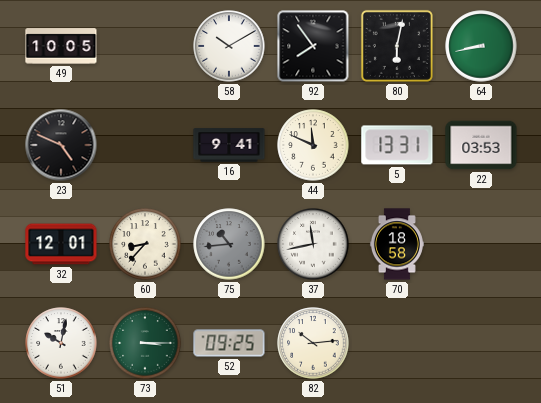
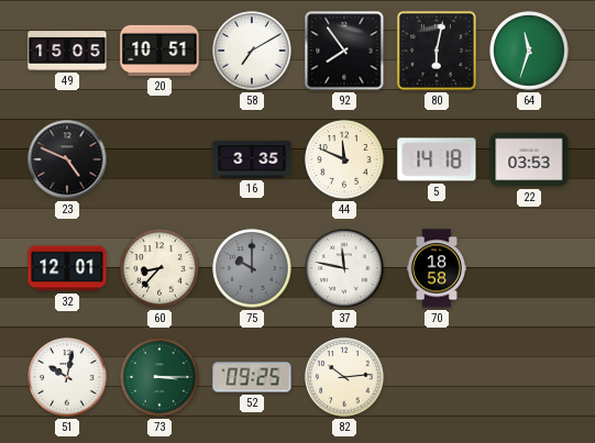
49: 10:05 -> 15:05 (67, 51)
20: none -> 10:51 (159, 51)
58: 10:10 -> 7:10 (252, 51)
64: 8:43 -> 11:33 (529, 51)
16: 9:41 -> 3:35 (252, 159)
5: 13:31 -> 14:18 (437, 159)
75: 10:44 -> 10:00 (252, 268)
37: 11:43 -> 11:47 (344, 268)
